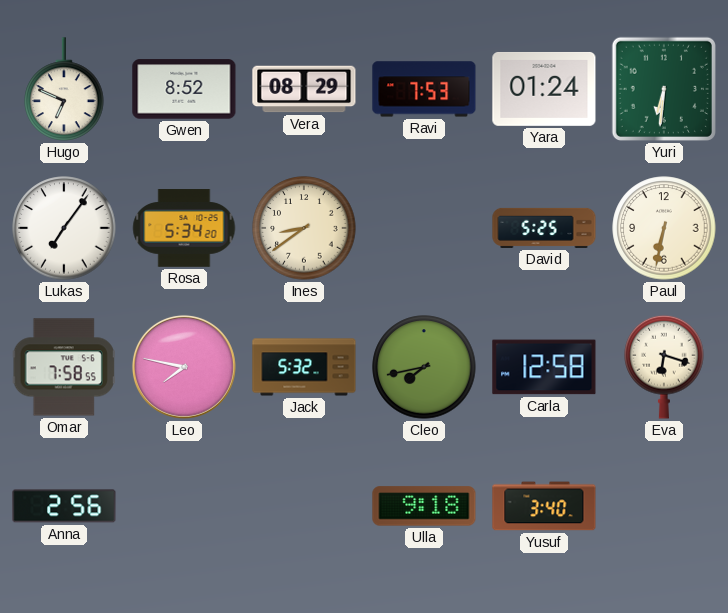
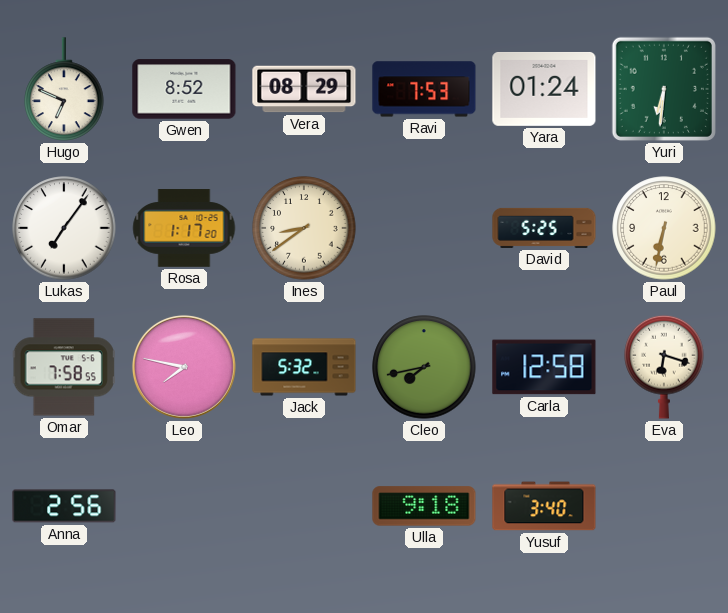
Rosa: 5:34 -> 1:17 (184, 228)
